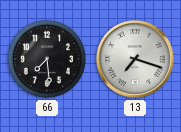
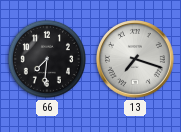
66: 7:29 -> 7:31 (47, 59)
